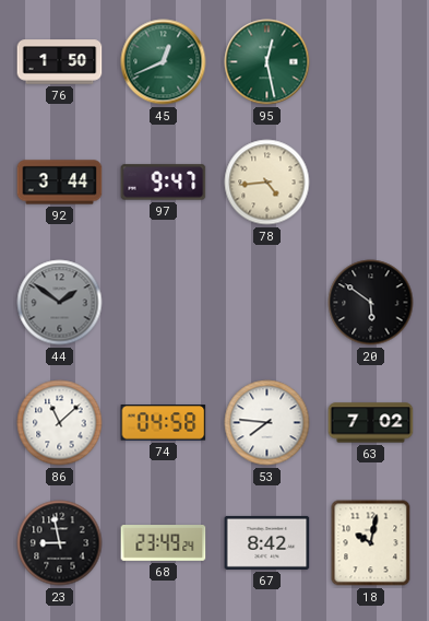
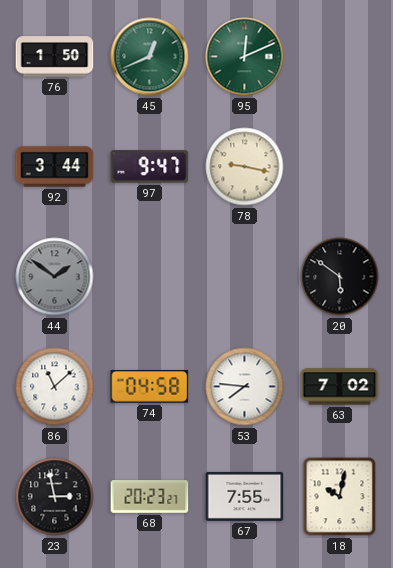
95: 12:28 -> 12:11 (245, 57)
78: 4:44 -> 9:17 (245, 167)
23: 8:58 -> 2:58 (55, 497)
68: 23:49 -> 20:23 (150, 497)
67: 8:42 -> 7:55 (245, 496)
